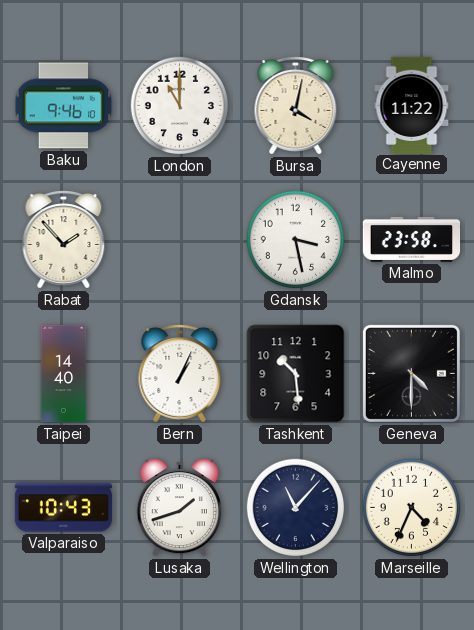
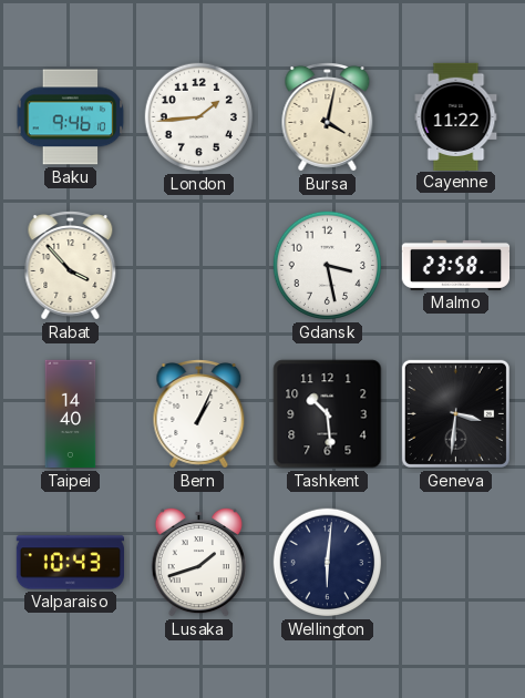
London: 11:00 -> 1:44 (199, 117)
Rabat: 1:53 -> 3:53 (71, 266)
Geneva: 4:30 -> 3:31 (455, 413)
Wellington: 11:07 -> 6:01 (328, 563)
Marseille: 4:34 -> none (412, 508)
